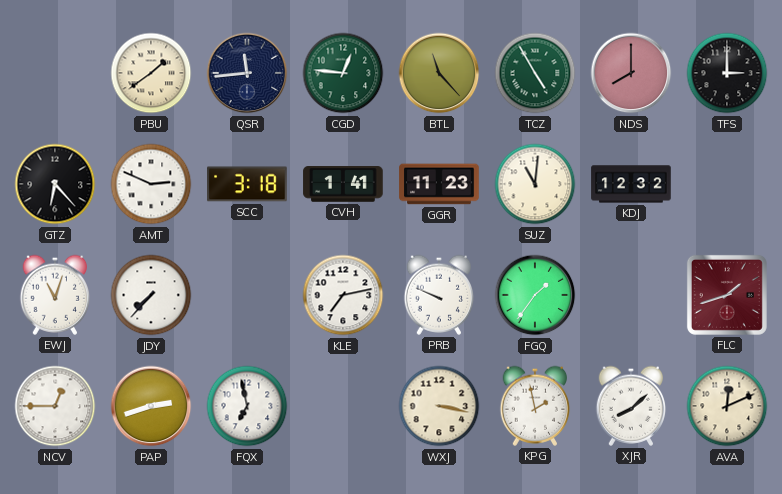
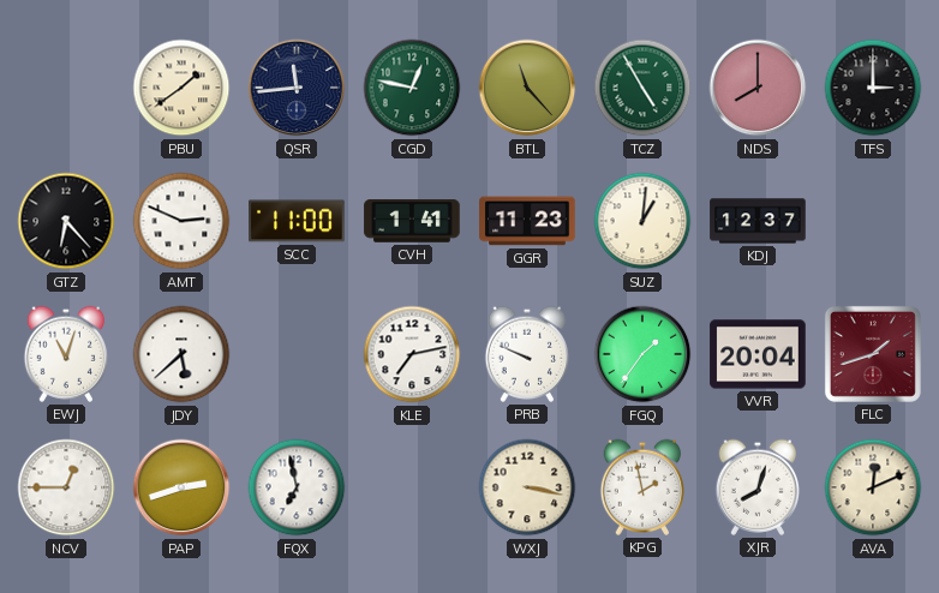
CGD: 12:46 -> 12:47 (412, 88)
SCC: 3:18 -> 11:00 (297, 221)
SUZ: 11:01 -> 1:01 (642, 221)
KDJ: 12:32 -> 12:37 (758, 221)
JDY: 7:37 -> 5:38 (181, 354)
VVR: none -> 20:04 (758, 354)
XJR: 8:08 -> 8:03 (758, 487)
